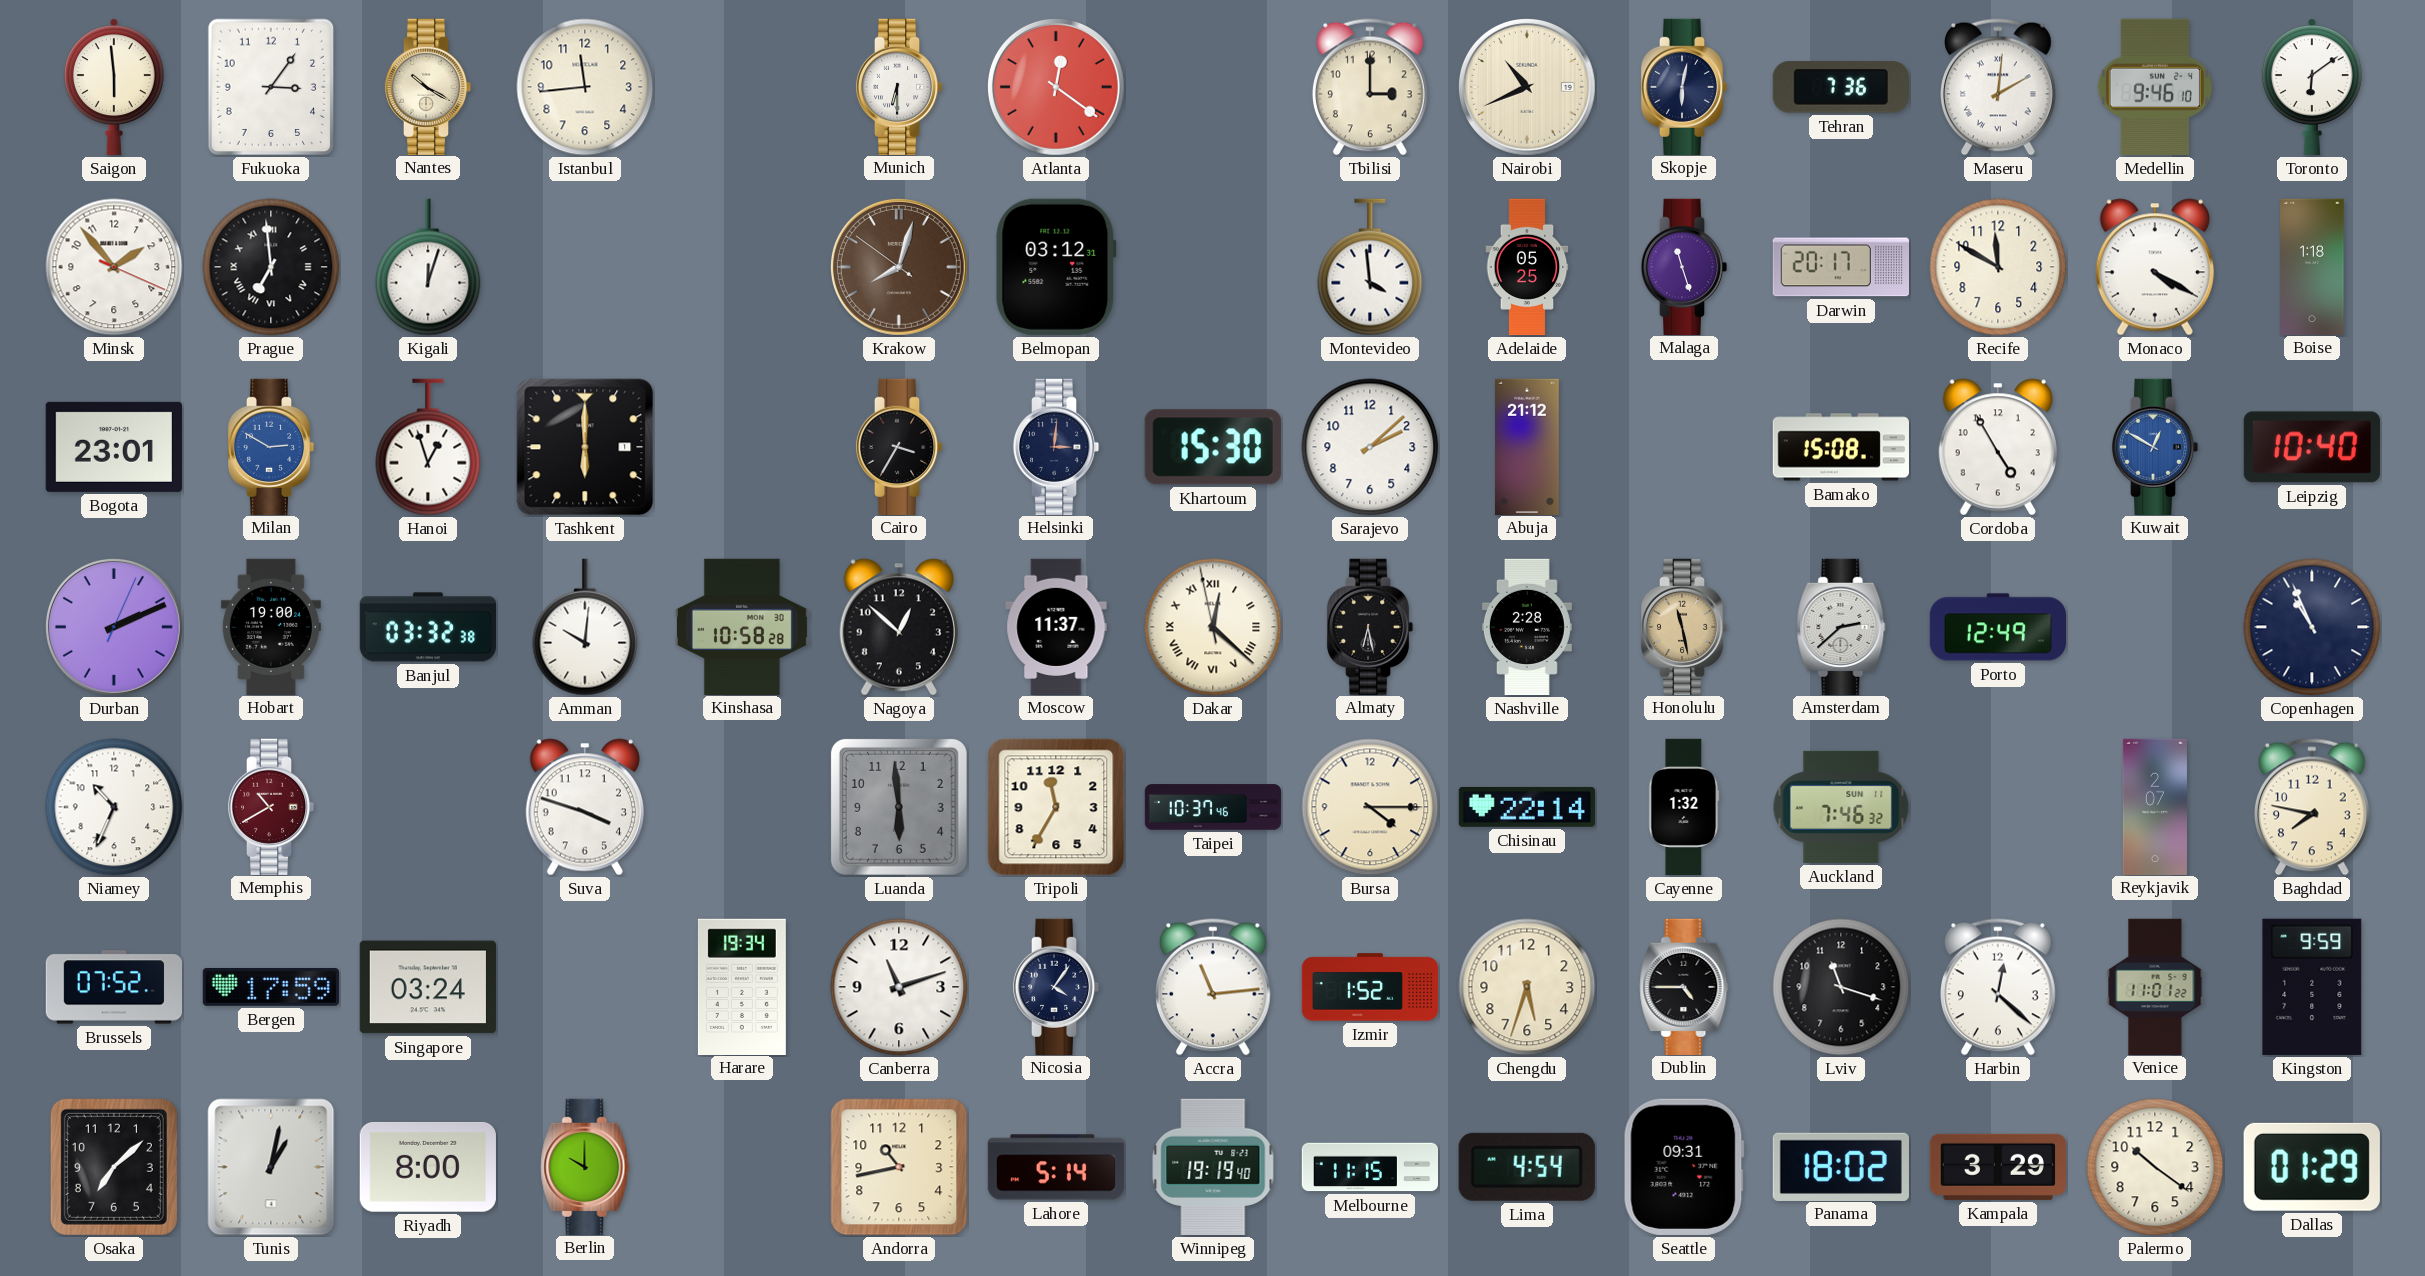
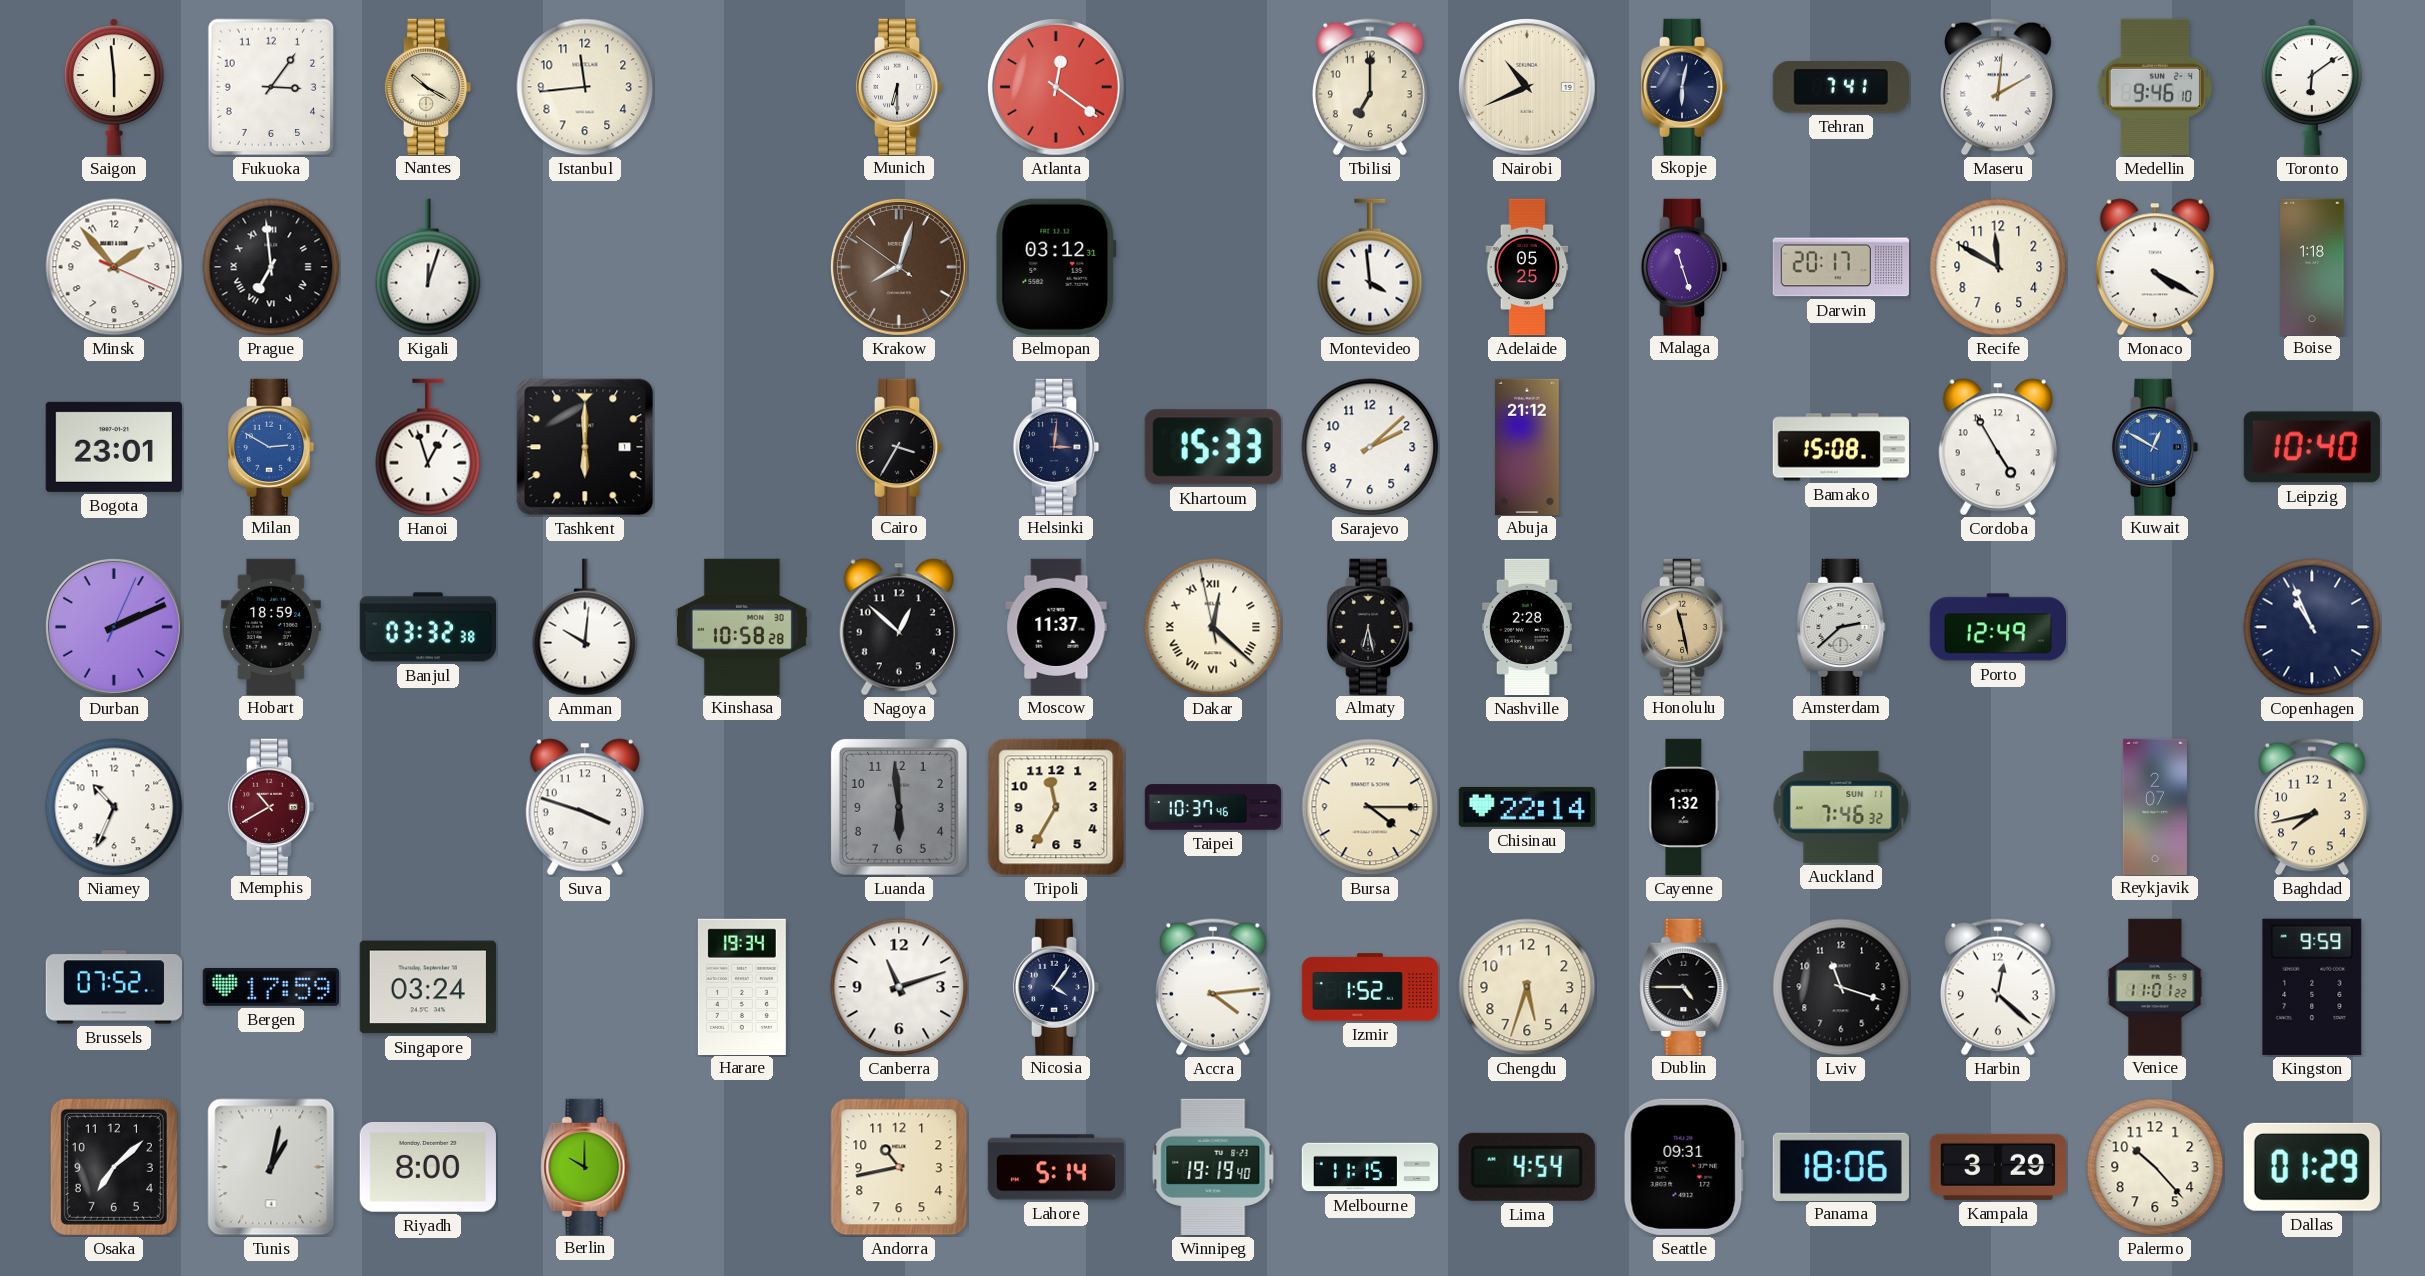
Tbilisi: 3:00 -> 7:00 (1371, 87)
Tehran: 7:36 -> 7:41 (1841, 87)
Khartoum: 15:30 -> 15:33 (1213, 447)
Hobart: 19:00 -> 18:59 (271, 626)
Baghdad: 7:47 -> 7:43 (2313, 807)
Accra: 11:14 -> 4:14 (1214, 987)
Panama: 18:02 -> 18:06 (1841, 1166)
Palermo: 10:21 -> 10:23 (2155, 1167)
